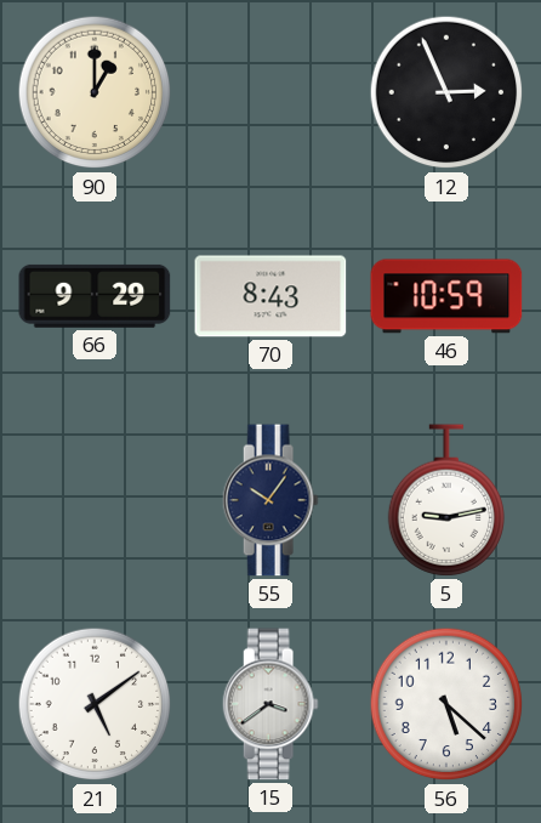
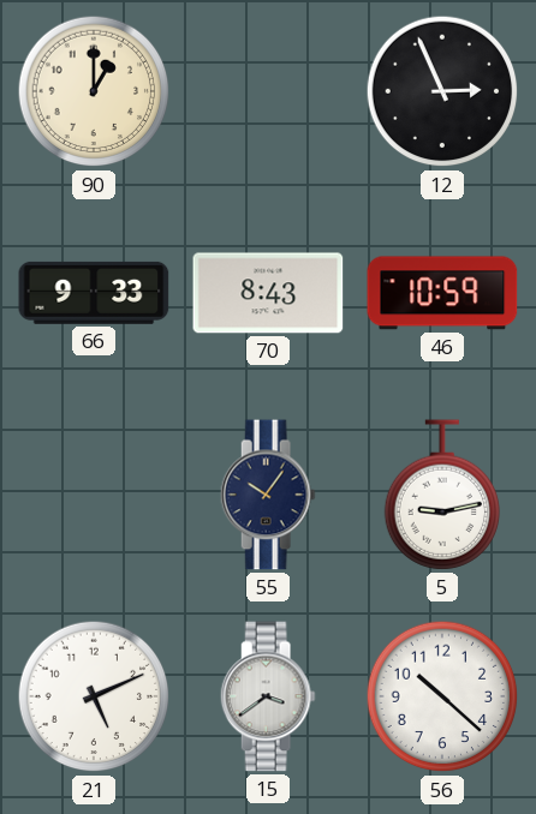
66: 9:29 -> 9:33 (94, 293)
21: 5:09 -> 5:11 (94, 696)
56: 5:22 -> 10:22 (442, 696)
